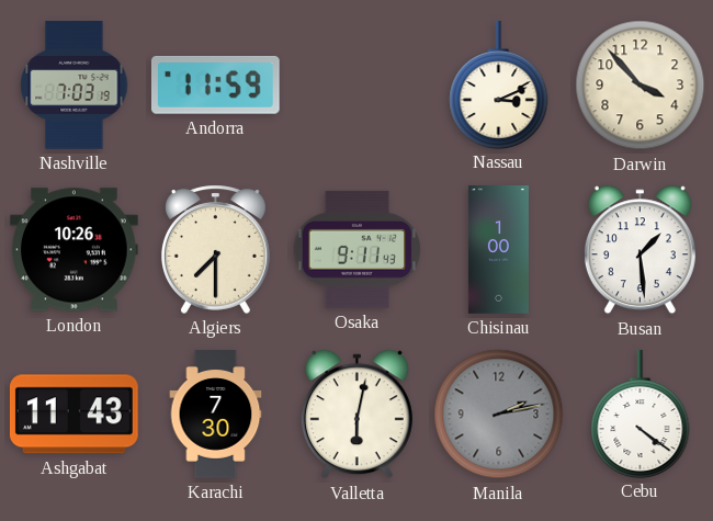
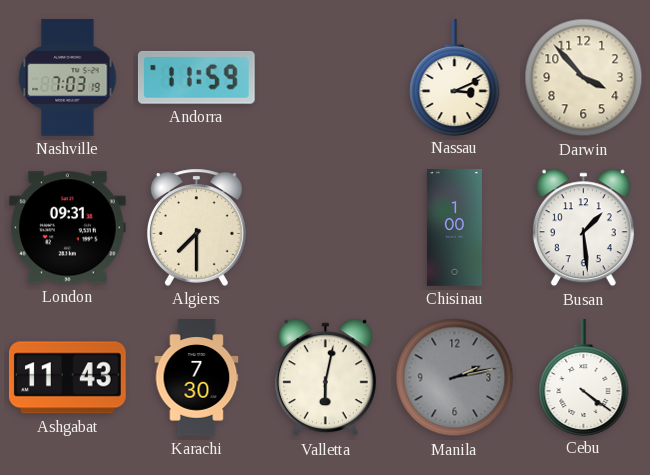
London: 10:26 -> 09:31 (68, 228)
Osaka: 9:11 -> none (358, 249)
